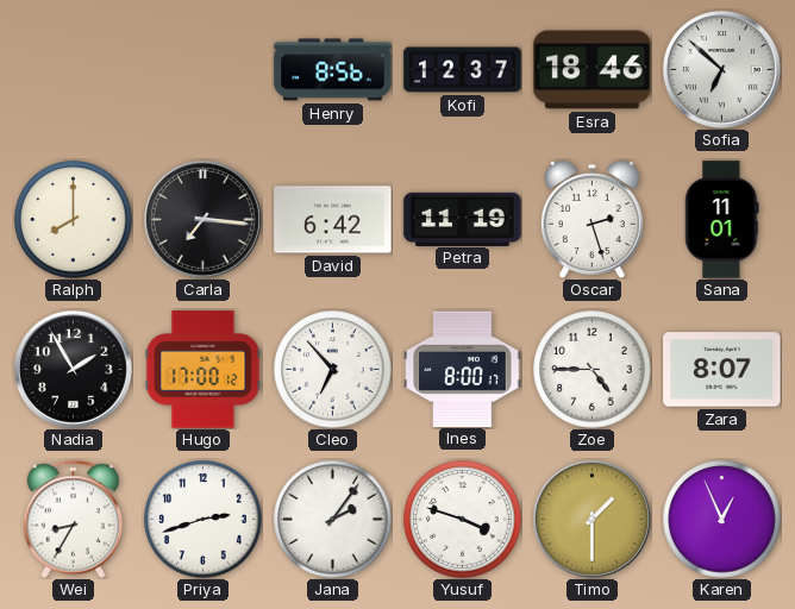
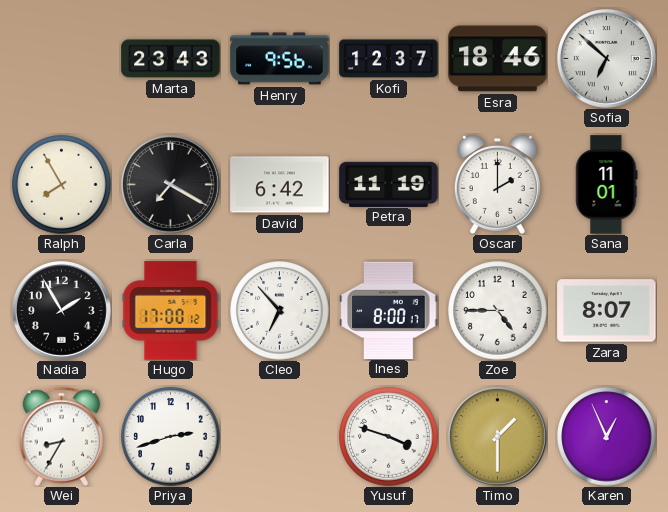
Marta: none -> 23:43 (171, 59)
Henry: 8:56 -> 9:56 (280, 59)
Ralph: 8:00 -> 7:55 (62, 185)
Carla: 7:16 -> 7:20 (170, 184)
Oscar: 2:27 -> 2:00 (497, 184)
Jana: 2:06 -> none (333, 520)
